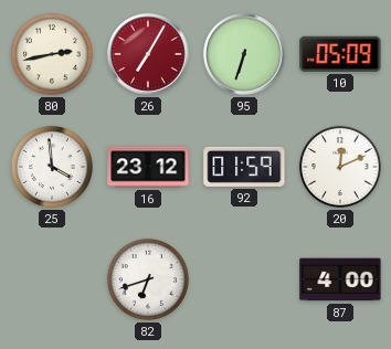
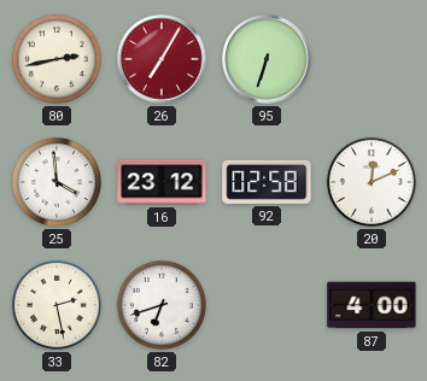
10: 05:09 -> none (340, 54)
92: 01:59 -> 02:58 (267, 182)
33: none -> 2:28 (57, 305)
